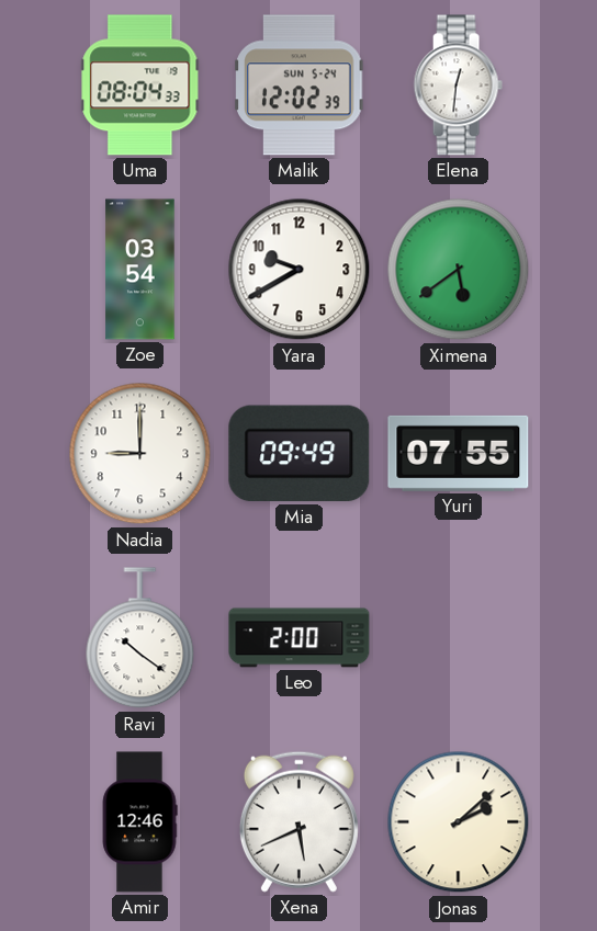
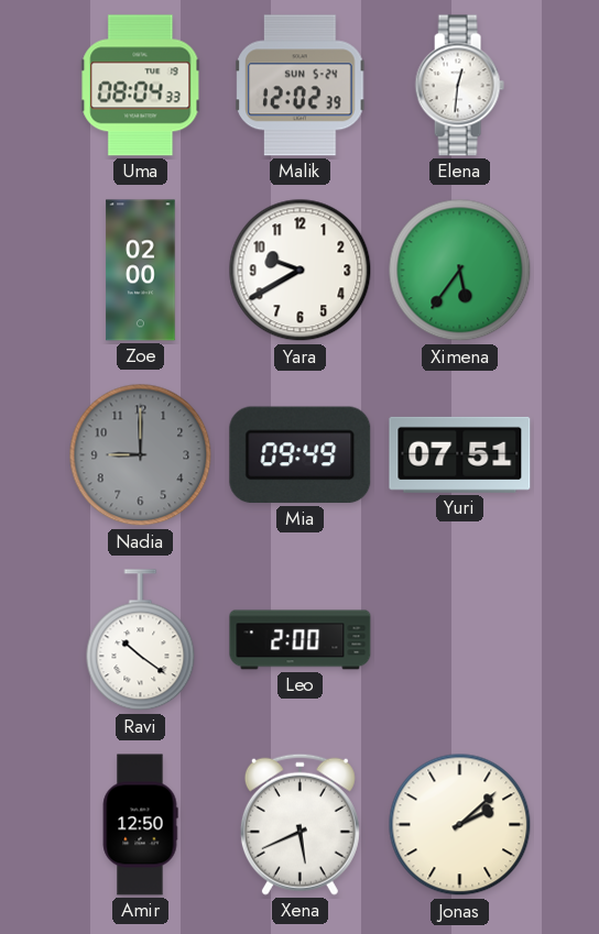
Zoe: 03:54 -> 02:00 (141, 271)
Ximena: 5:39 -> 5:36 (460, 271)
Nadia dial: white -> grey (141, 455)
Yuri: 07:55 -> 07:51 (460, 454)
Amir: 12:46 -> 12:50 (140, 825)
